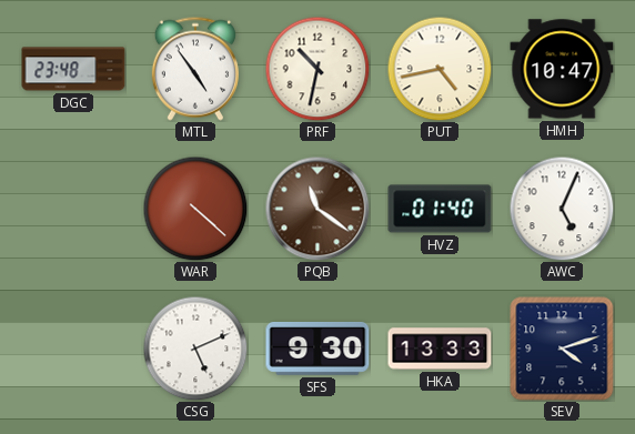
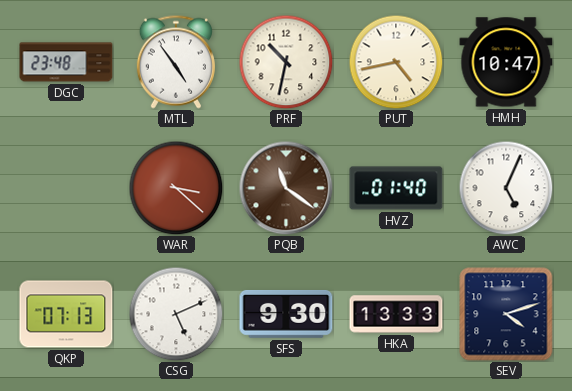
WAR: 4:22 -> 3:22 (176, 188)
QKP: none -> 07:13 (66, 314)
